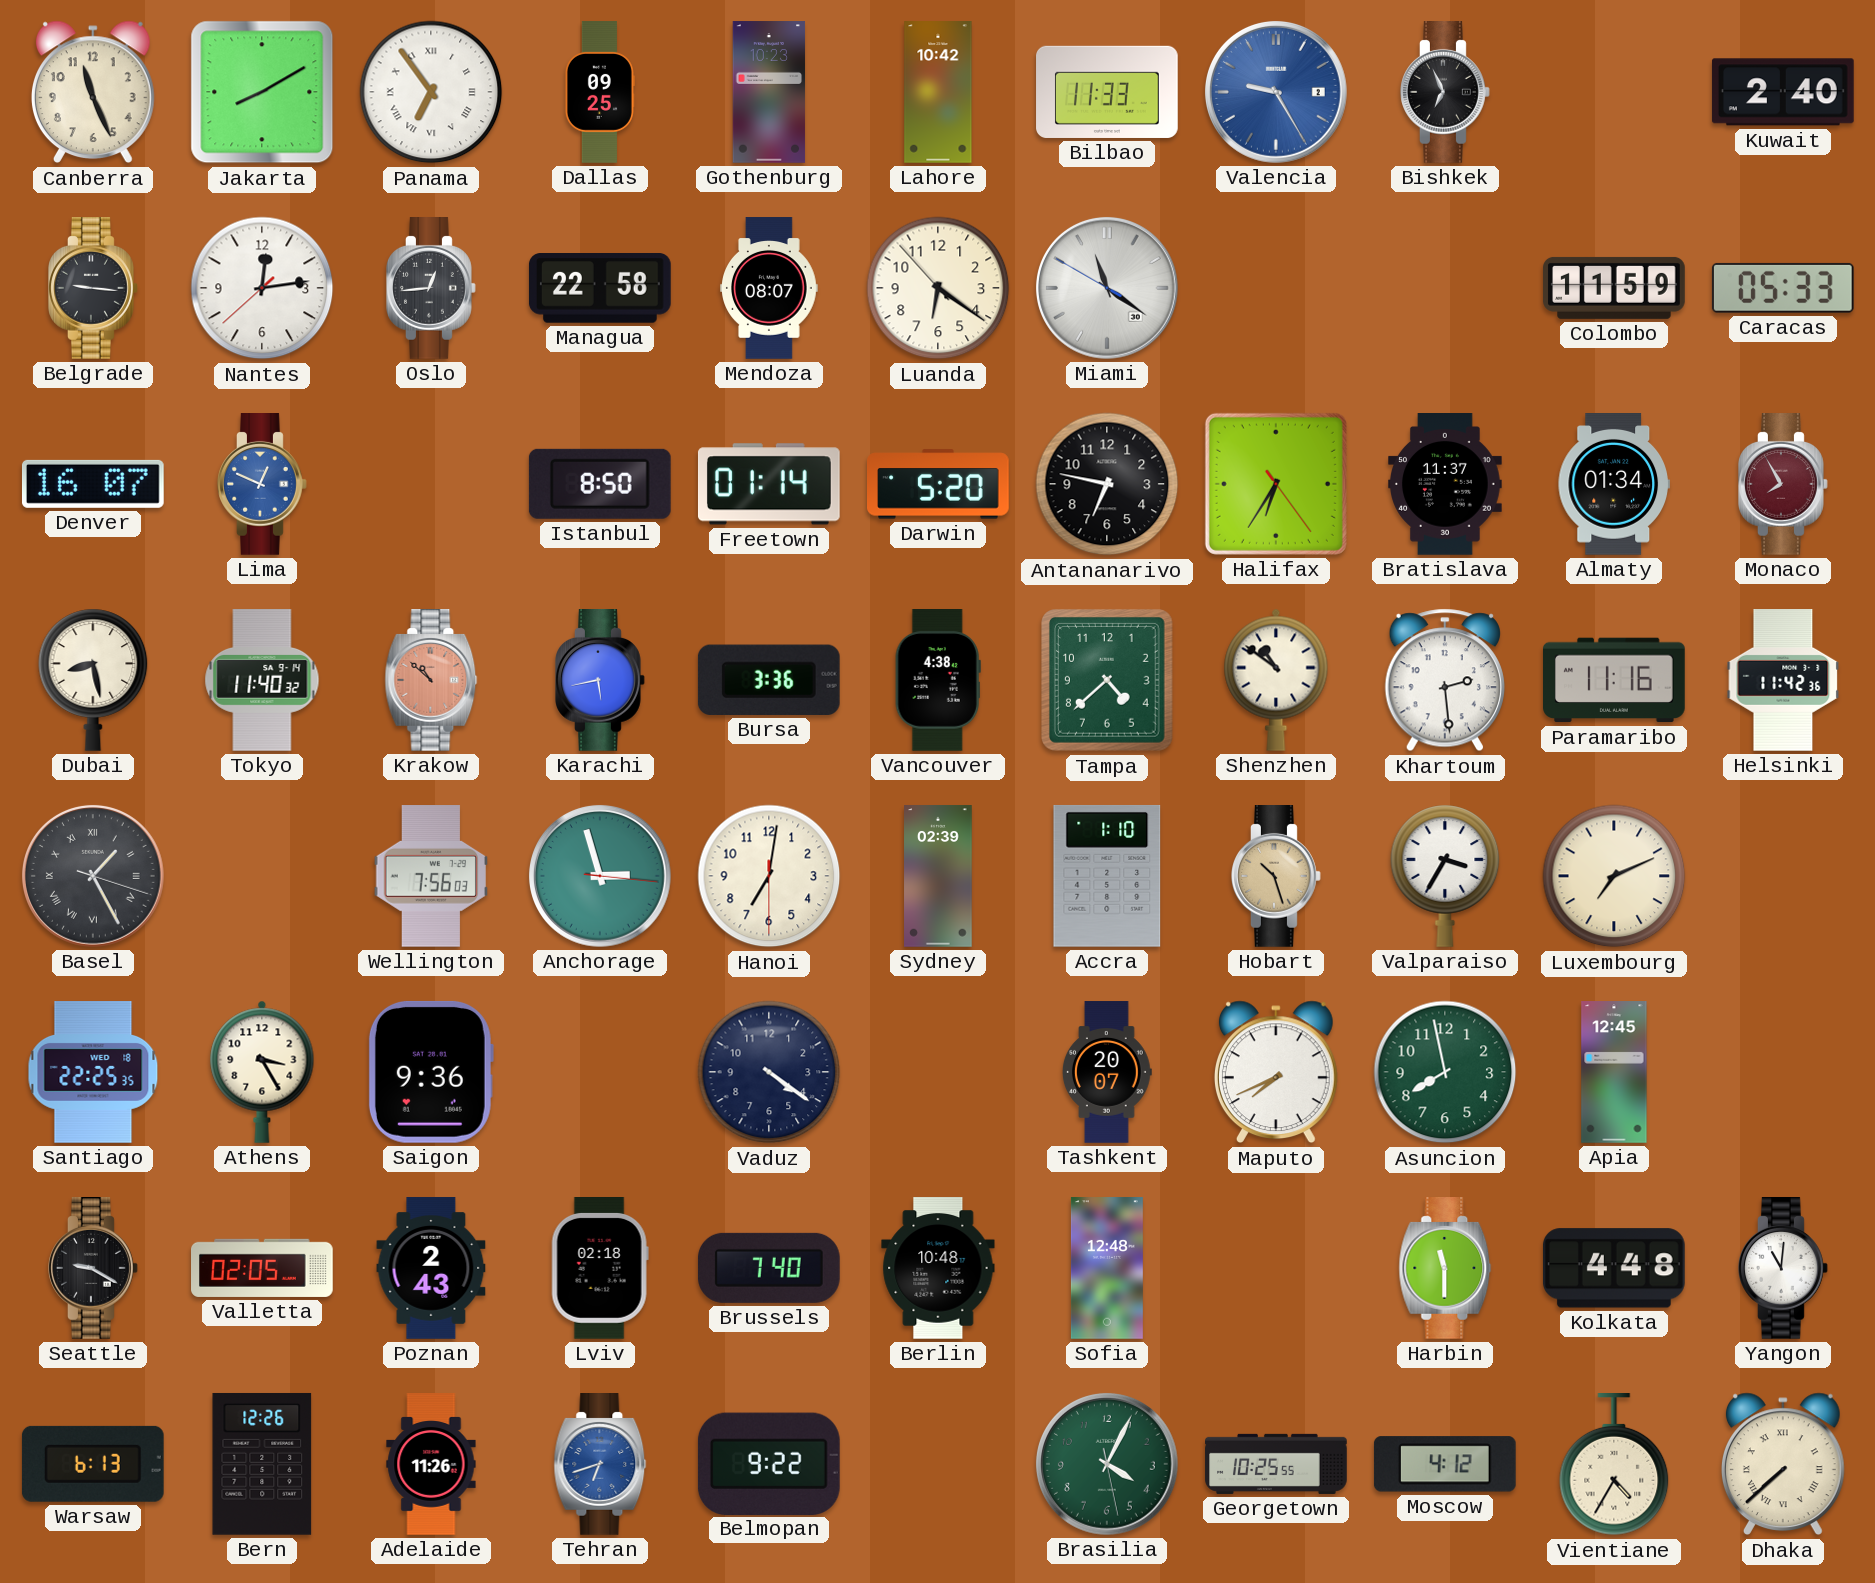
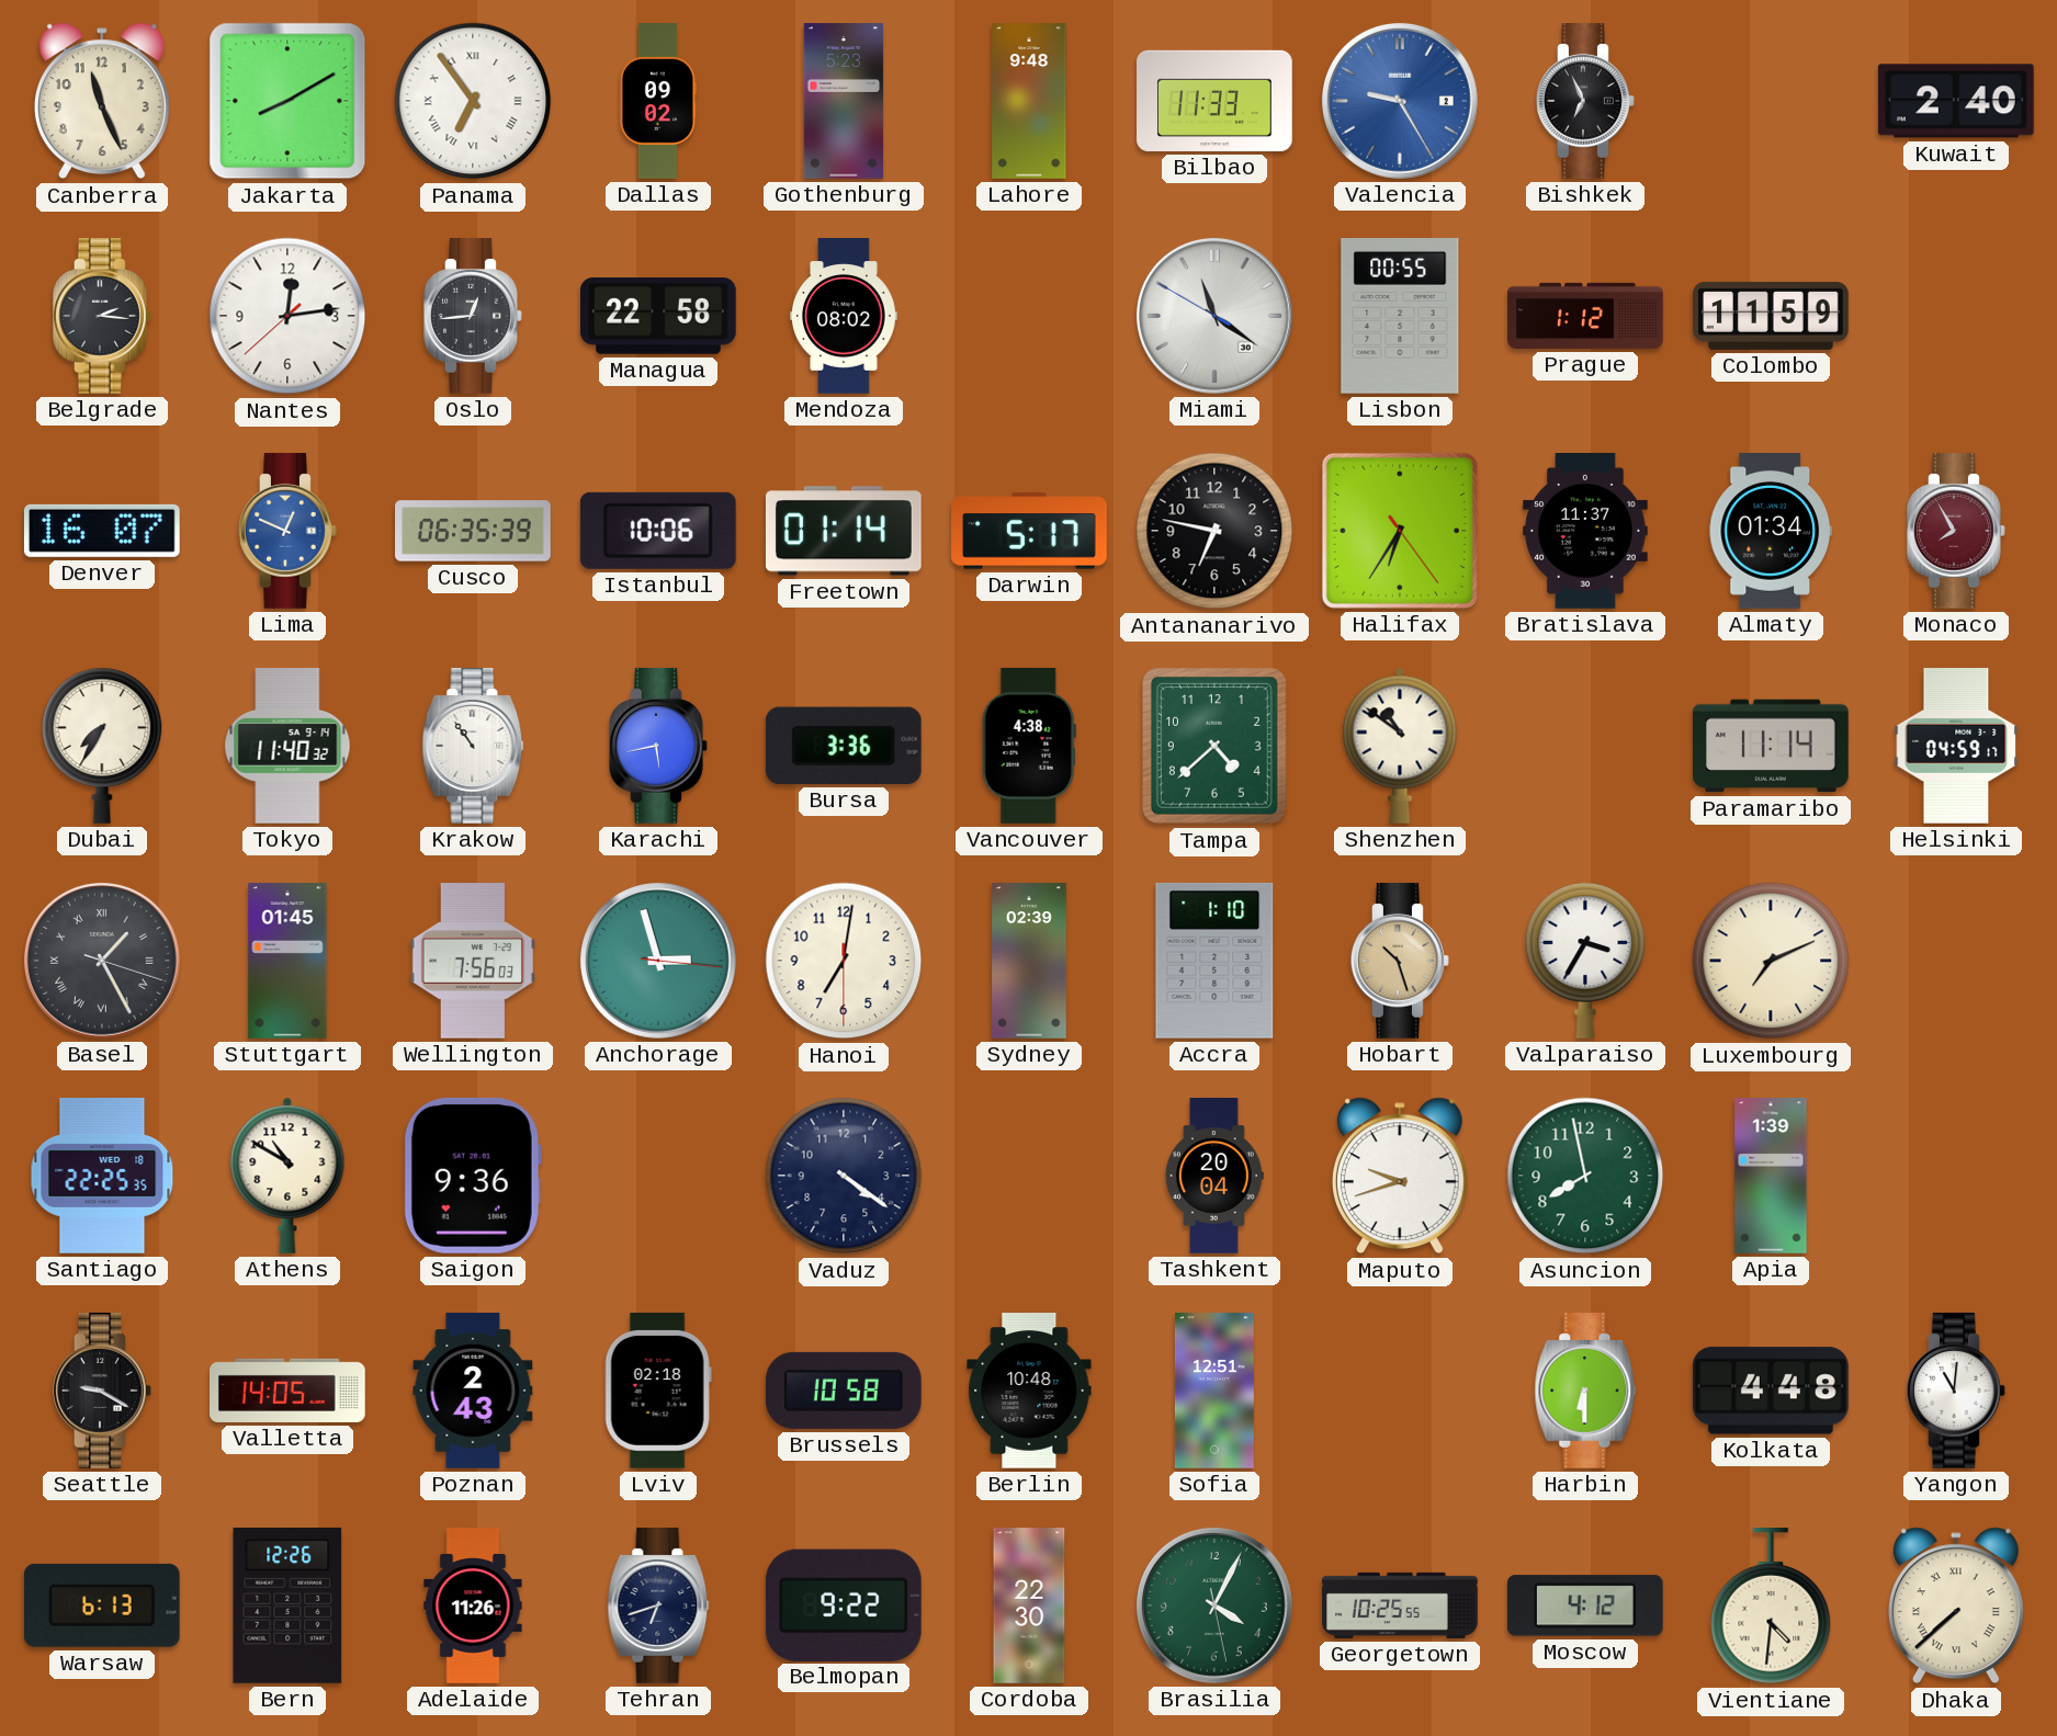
Dallas: 09:25 -> 09:02 (658, 101)
Gothenburg: 10:23 -> 5:23 (844, 101)
Lahore: 10:42 -> 9:48 (1029, 101)
Belgrade: 9:16 -> 2:16 (103, 317)
Mendoza: 08:07 -> 08:02 (845, 316)
Luanda: 6:20 -> none (938, 288)
Lisbon: none -> 00:55 (1400, 317)
Prague: none -> 1:12 (1585, 316)
Caracas: 05:33 -> none (1783, 288)
Cusco: none -> 06:35 (473, 531)
Istanbul: 8:50 -> 10:06 (658, 531)
Darwin: 5:20 -> 5:17 (1030, 531)
Dubai: 8:28 -> 7:35 (102, 746)
Krakow: 10:52 -> 10:54 (473, 747)
Krakow dial: salmon -> white (473, 747)
Khartoum: 2:29 -> none (1444, 680)
Paramaribo: 11:16 -> 11:14 (1772, 746)
Helsinki: 11:42 -> 04:59 (1956, 747)
Stuttgart: none -> 01:45 (287, 961)
Athens: 3:25 -> 10:50 (287, 1176)
Tashkent: 20:07 -> 20:04 (1214, 1176)
Maputo: 7:41 -> 9:42 (1400, 1176)
Apia: 12:45 -> 1:39 (1771, 1176)
Valletta: 02:05 -> 14:05 (289, 1391)
Brussels: 7:40 -> 10:58 (844, 1391)
Sofia: 12:48 -> 12:51 (1214, 1391)
Harbin: 11:30 -> 6:30 (1585, 1392)
Tehran dial: blue -> navy (658, 1607)
Cordoba: none -> 22:30 (1029, 1605)
Vientiane: 4:35 -> 4:31 (1771, 1607)
